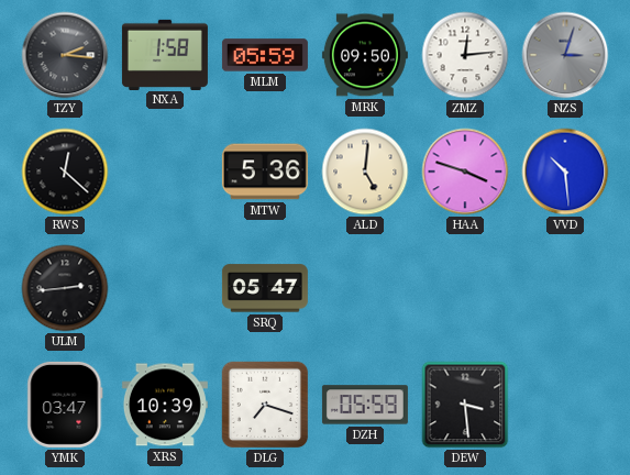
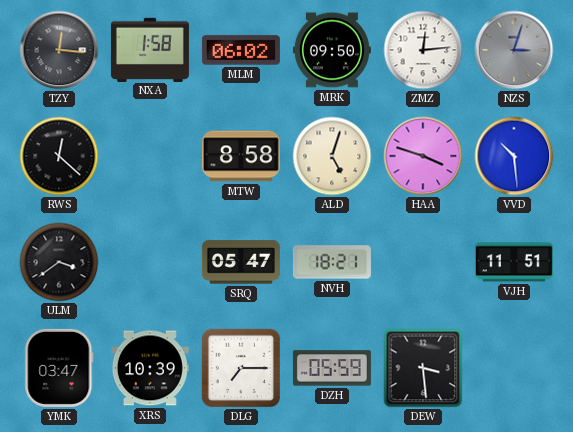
TZY: 2:16 -> 12:16 (59, 50)
MLM: 05:59 -> 06:02 (241, 50)
MTW: 5:36 -> 8:58 (241, 156)
ALD: 5:01 -> 5:03 (332, 156)
ULM: 2:44 -> 3:39 (59, 262)
NVH: none -> 18:21 (332, 262)
VJH: none -> 11:51 (514, 262)
DLG: 7:18 -> 7:15 (241, 368)
